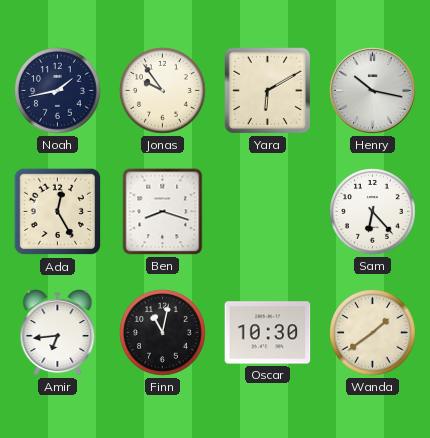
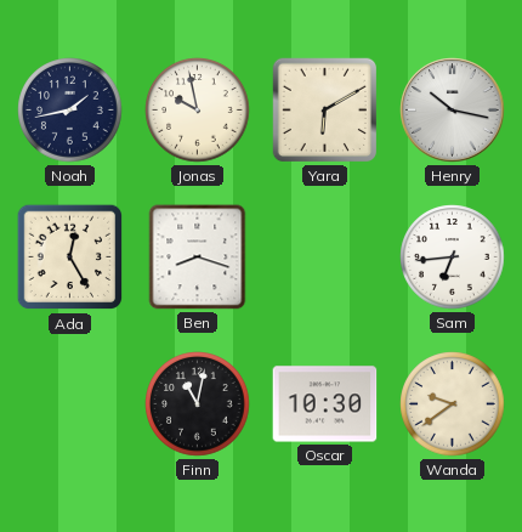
Jonas: 9:54 -> 9:58 (198, 111)
Sam: 6:23 -> 6:44 (453, 257)
Amir: 6:44 -> none (58, 333)
Wanda: 1:39 -> 9:39 (453, 404)
